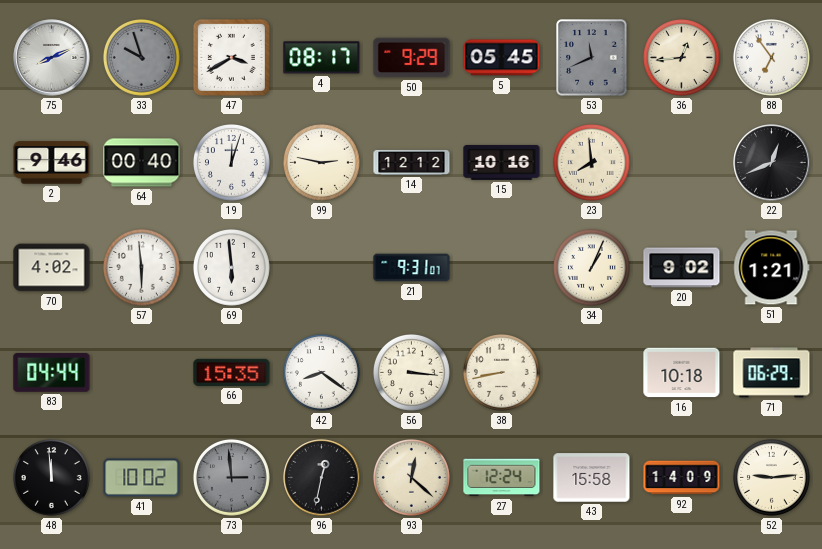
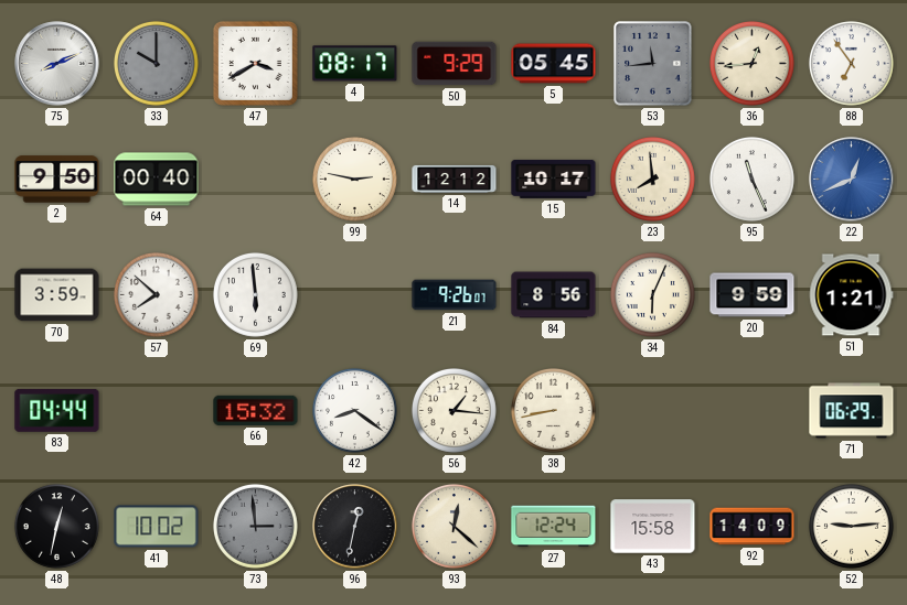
33: 9:57 -> 10:00 (156, 63)
53: 11:41 -> 11:44 (653, 64)
2: 9:46 -> 9:50 (57, 180)
19: 12:03 -> none (231, 162)
15: 10:16 -> 10:17 (554, 179)
95: none -> 11:26 (751, 179)
22 dial: black -> blue (852, 180)
70: 4:02 -> 3:59 (57, 295)
57: 5:59 -> 7:52 (156, 294)
21: 9:31 -> 9:26 (455, 295)
84: none -> 8:56 (554, 295)
34: 1:04 -> 6:04 (652, 294)
20: 9:02 -> 9:59 (753, 295)
66: 15:35 -> 15:32 (256, 410)
56: 3:16 -> 1:16 (453, 410)
16: 10:18 -> none (682, 373)
48: 11:59 -> 12:32 (56, 526)
